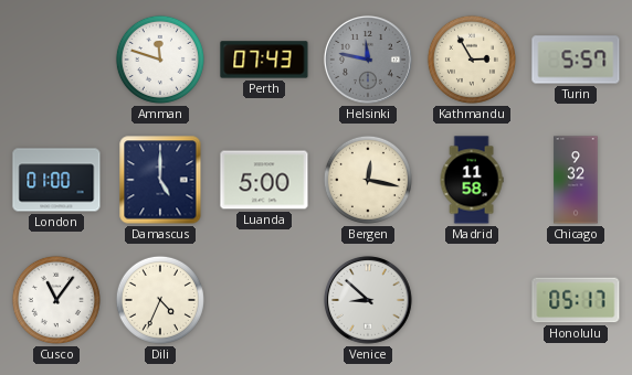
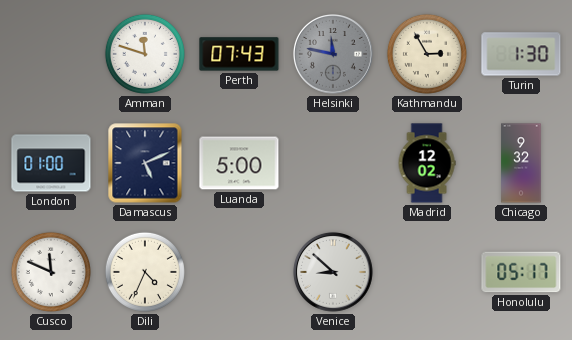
Turin: 5:57 -> 1:30 (521, 54)
Damascus: 5:00 -> 5:11 (145, 163)
Bergen: 12:17 -> none (368, 180)
Madrid: 11:58 -> 12:02 (427, 163)
Cusco: 11:06 -> 11:49 (51, 272)
